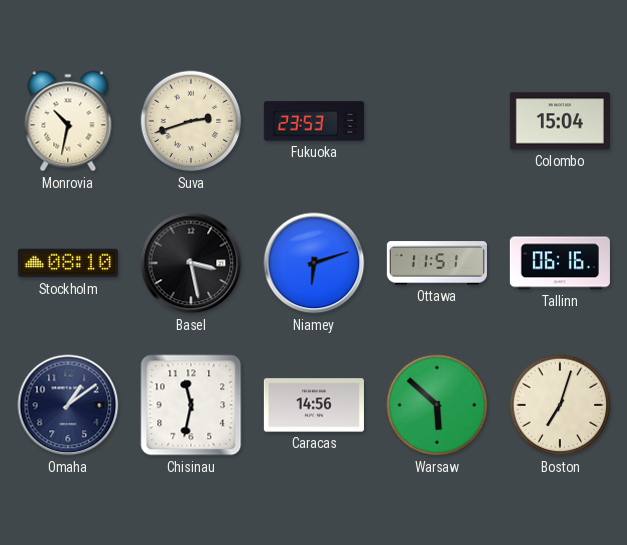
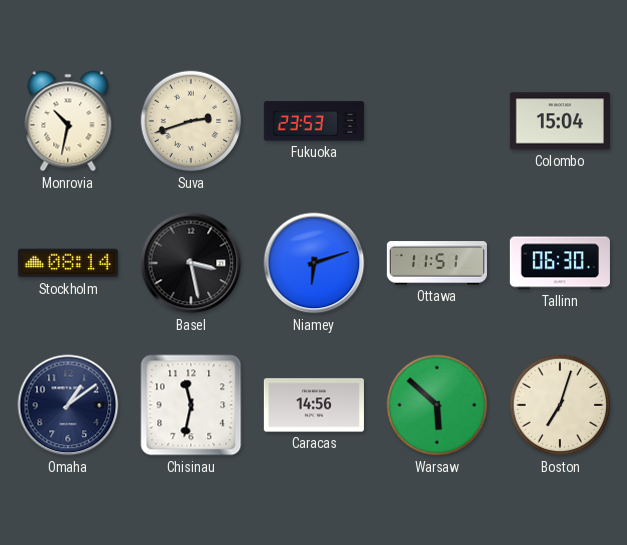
Stockholm: 08:10 -> 08:14 (68, 263)
Tallinn: 06:16 -> 06:30 (560, 263)
